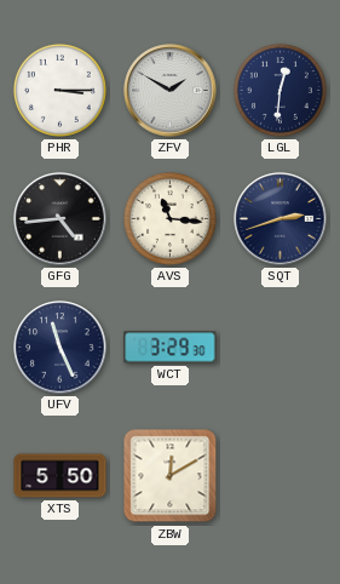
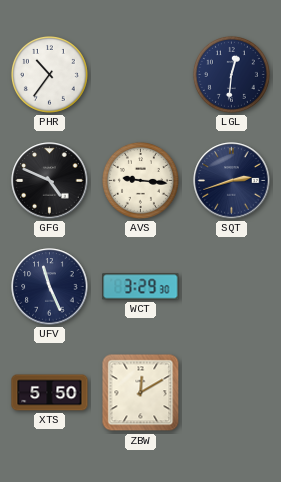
PHR: 3:15 -> 10:36 (49, 74)
ZFV: 1:50 -> none (171, 91)
GFG: 4:44 -> 4:49 (50, 181)
AVS: 11:16 -> 9:16 (140, 180)
